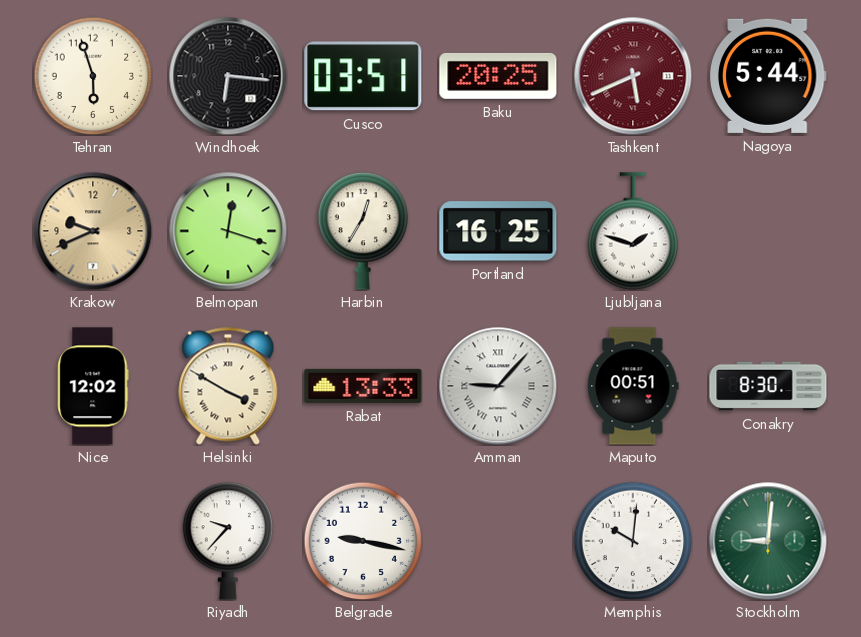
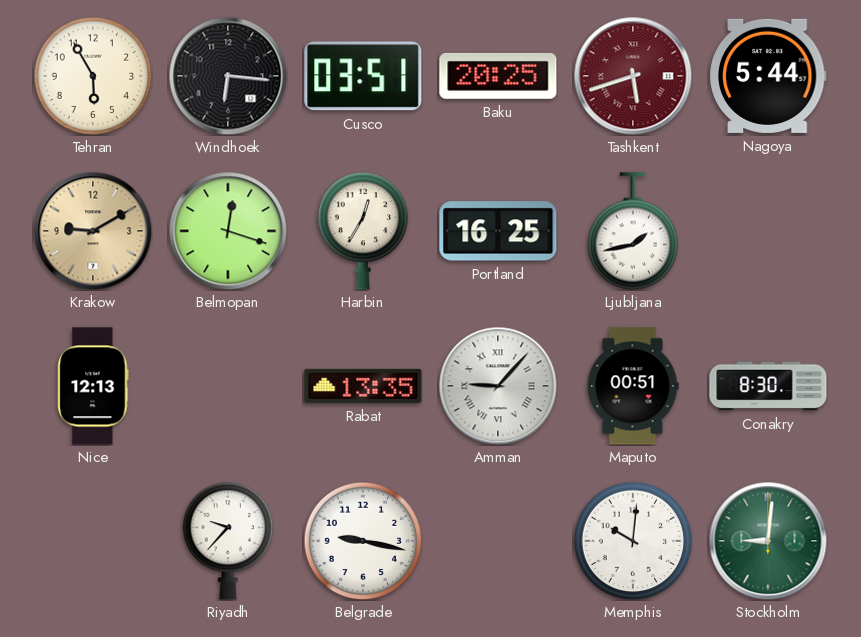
Tehran: 5:57 -> 5:55 (93, 76)
Tashkent: 5:41 -> 5:42 (633, 76)
Krakow: 9:41 -> 9:10 (93, 231)
Ljubljana: 1:48 -> 1:43 (633, 231)
Nice: 12:02 -> 12:13 (93, 386)
Helsinki: 3:50 -> none (228, 386)
Rabat: 13:33 -> 13:35 (363, 386)
